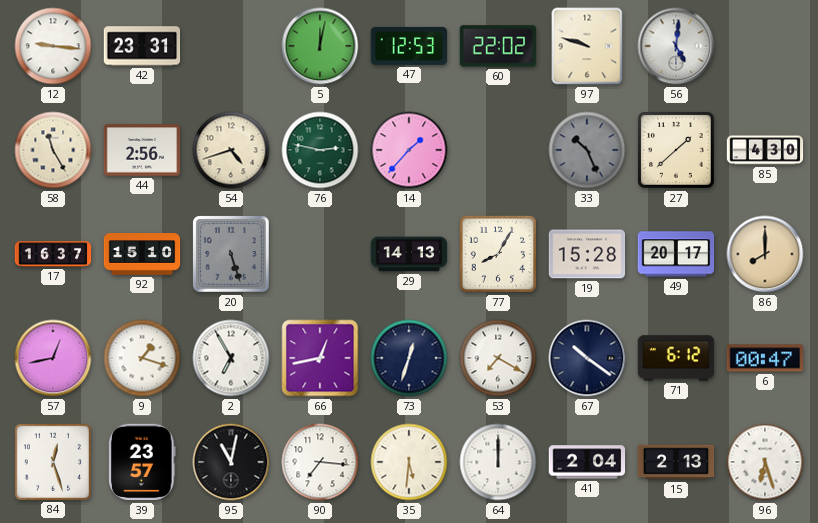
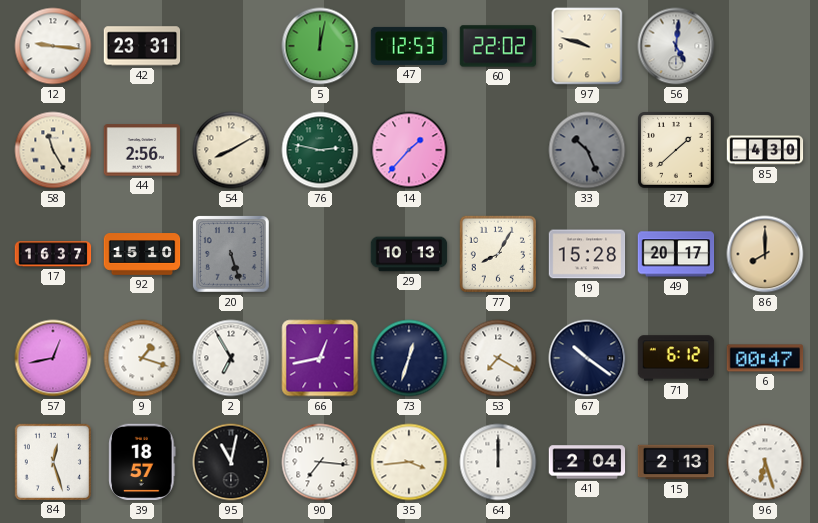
54: 4:42 -> 8:10 (231, 150)
29: 14:13 -> 10:13 (409, 254)
39: 23:57 -> 18:57 (142, 462)
35: 5:31 -> 3:44 (409, 462)
